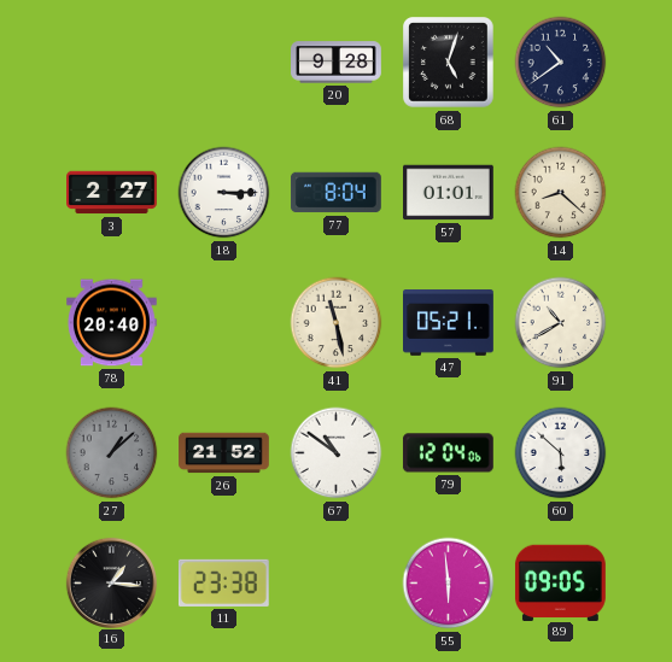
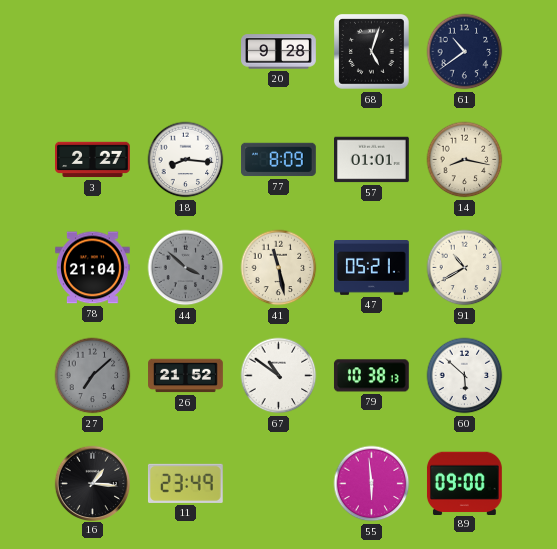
18: 3:15 -> 8:16 (186, 160)
77: 8:04 -> 8:09 (279, 160)
14: 8:22 -> 8:17 (465, 160)
78: 20:40 -> 21:04 (93, 268)
44: none -> 3:52 (186, 268)
27: 1:08 -> 7:08 (93, 376)
79: 12:04 -> 10:38 (371, 376)
11: 23:38 -> 23:49 (185, 483)
89: 09:05 -> 09:00 (464, 483)
